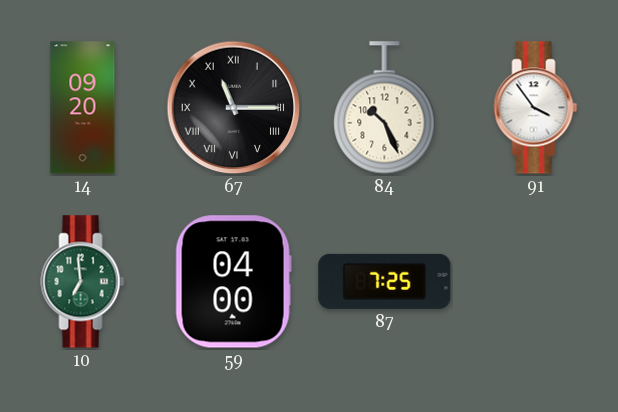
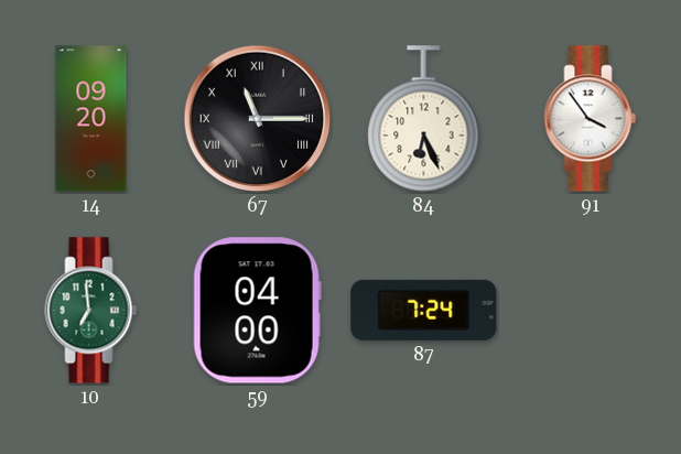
84: 10:26 -> 6:26 (424, 119)
87: 7:25 -> 7:24 (424, 310)
